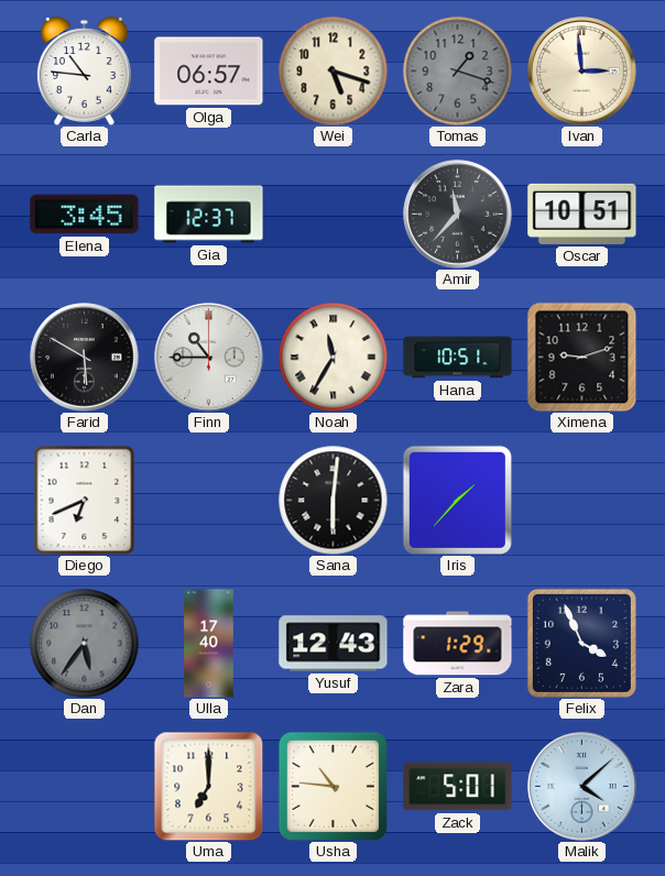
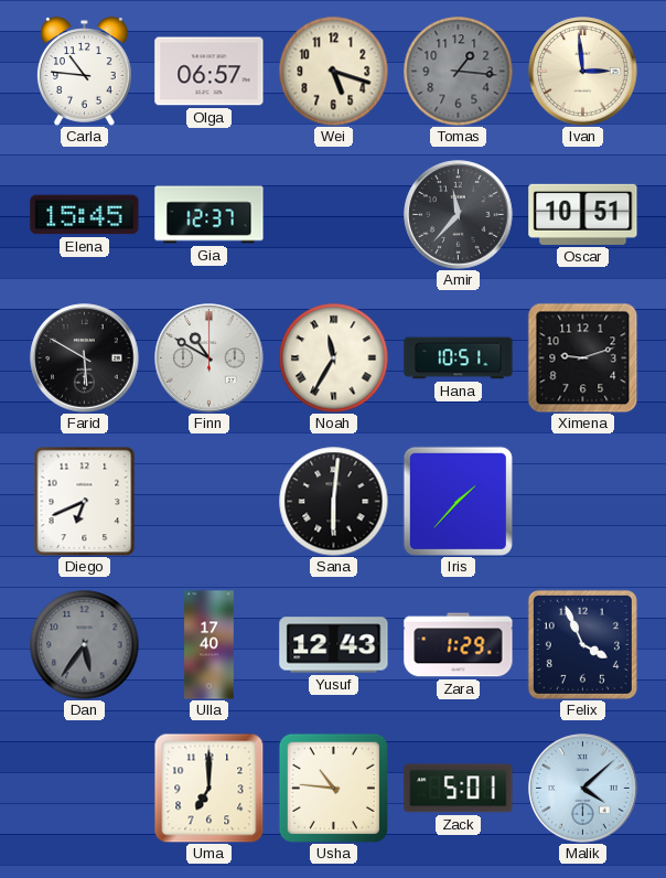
Tomas: 1:18 -> 1:16 (459, 72)
Elena: 3:45 -> 15:45 (85, 215)
Finn: 10:45 -> 10:50 (210, 358)
